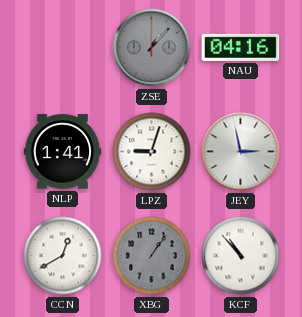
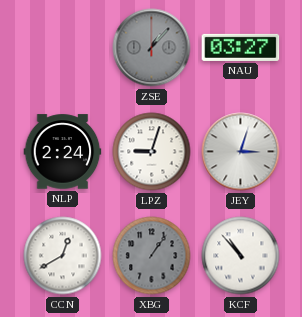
NAU: 04:16 -> 03:27 (241, 47)
NLP: 1:41 -> 2:24 (63, 152)
JEY: 2:58 -> 3:03 (241, 152)
